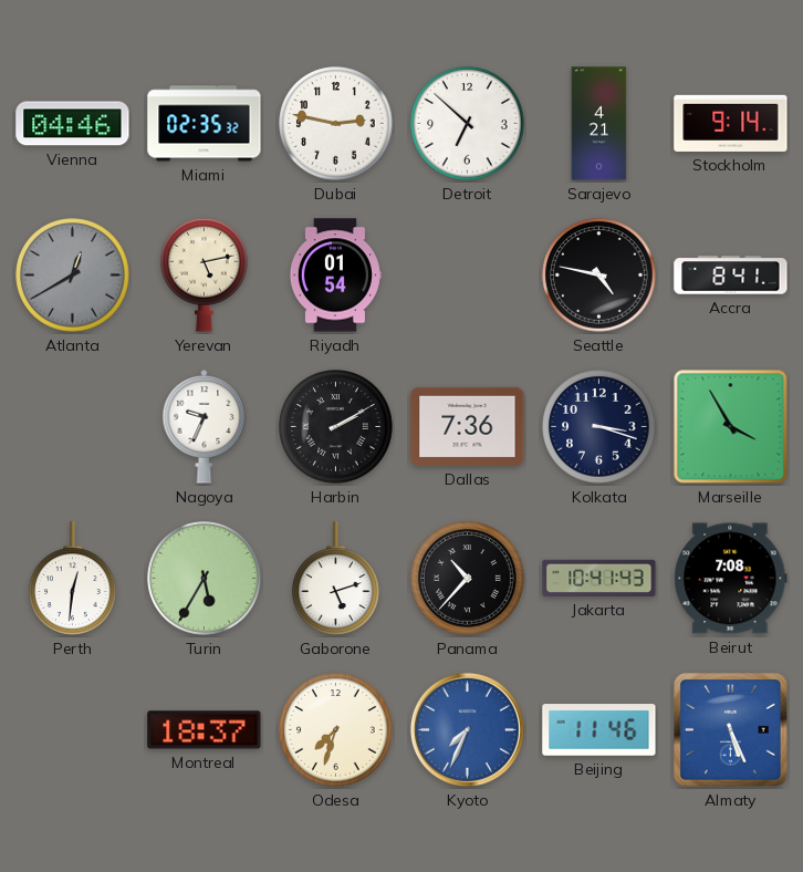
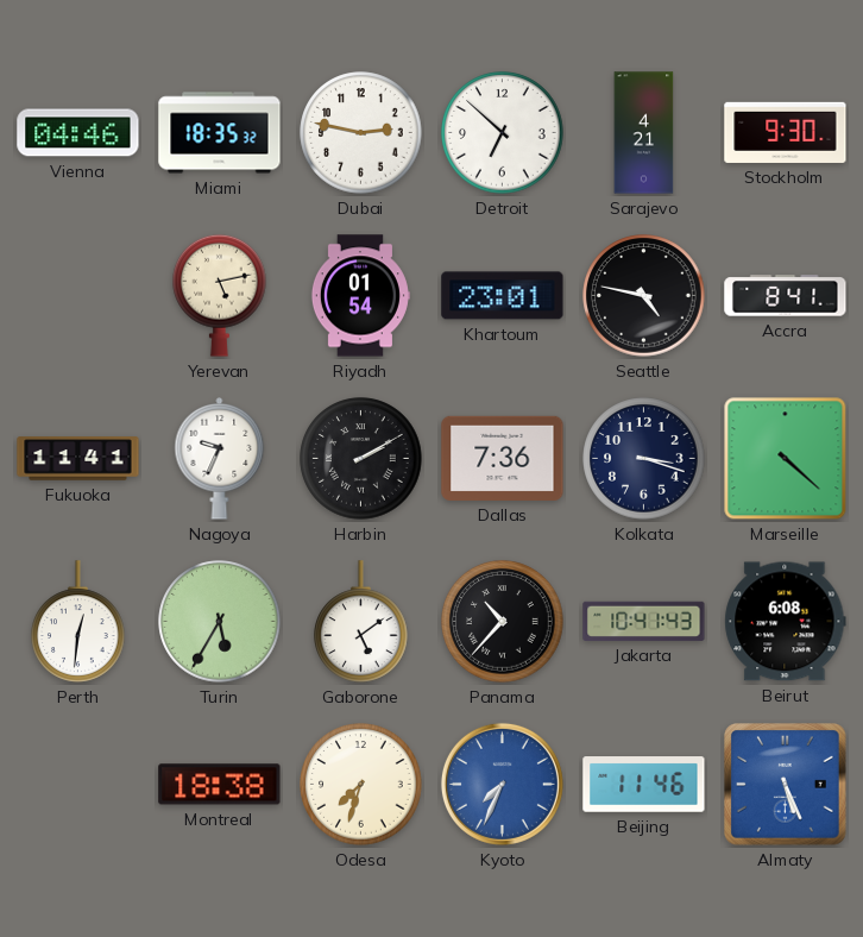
Miami: 02:35 -> 18:35 (220, 133)
Stockholm: 9:14 -> 9:30 (786, 132)
Atlanta: 12:40 -> none (73, 276)
Khartoum: none -> 23:01 (503, 296)
Fukuoka: none -> 11:41 (78, 459)
Marseille: 3:55 -> 4:22 (786, 459)
Gaborone: 5:12 -> 5:09 (361, 622)
Beirut: 7:08 -> 6:08 (786, 622)
Montreal: 18:37 -> 18:38 (220, 785)
